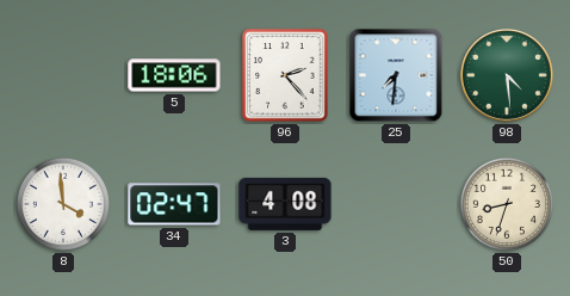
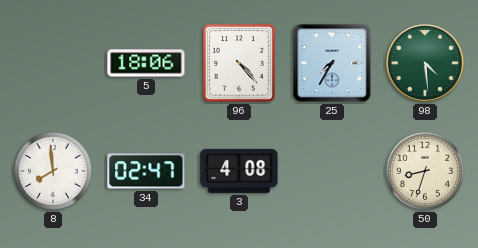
96: 2:23 -> 4:23 (239, 63)
25: 7:31 -> 7:35 (332, 63)
8: 3:59 -> 7:59 (53, 171)
